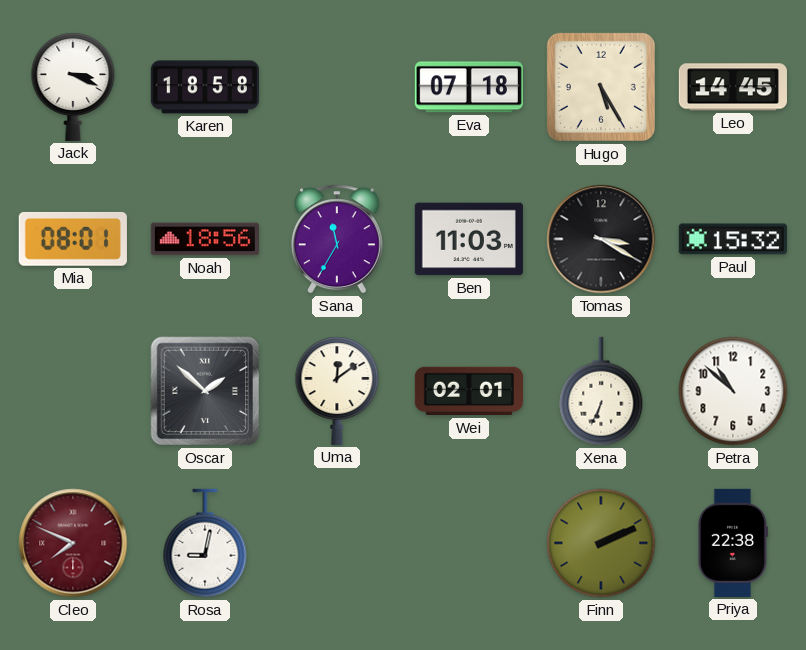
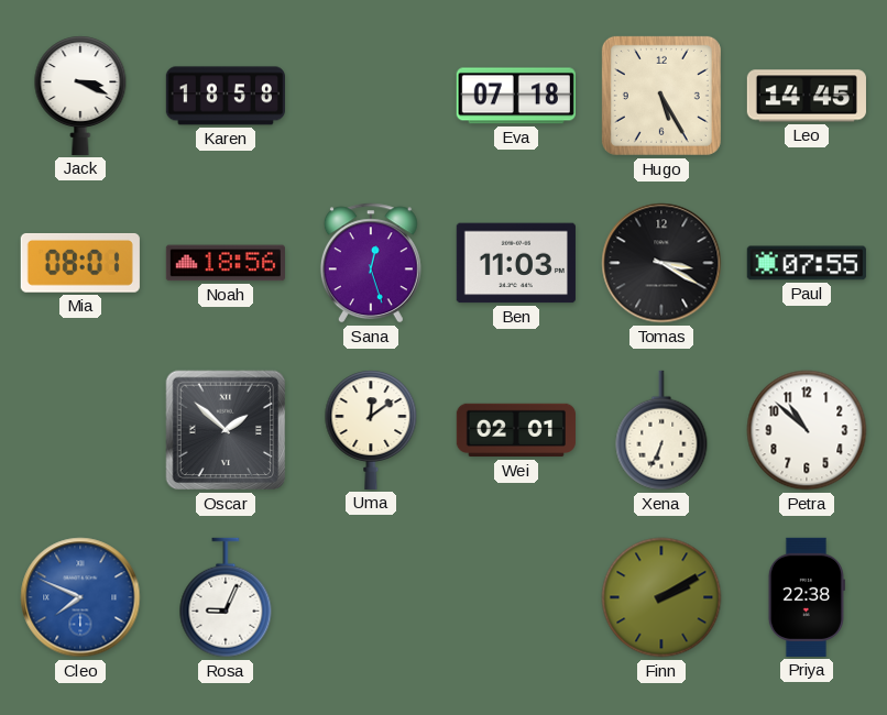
Sana: 11:35 -> 12:27 (371, 263)
Paul: 15:32 -> 07:55 (807, 263)
Cleo dial: burgundy -> blue (80, 597)
Rosa: 9:02 -> 9:04 (226, 597)
Finn: 2:11 -> 2:10 (661, 597)
